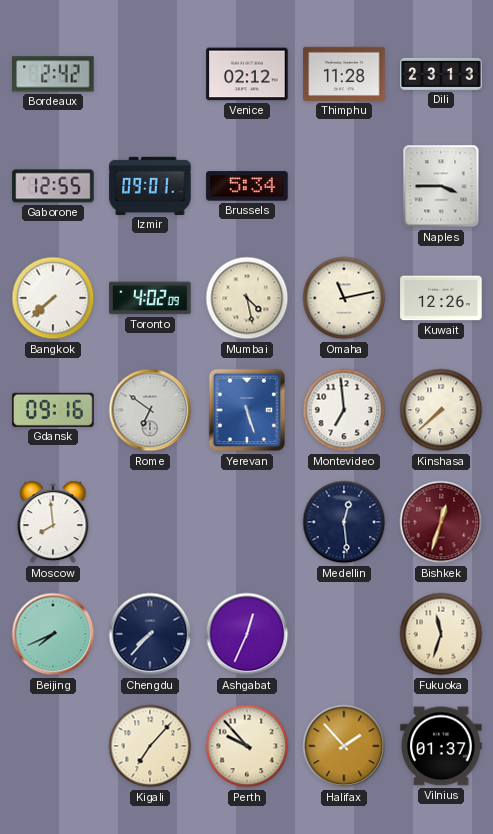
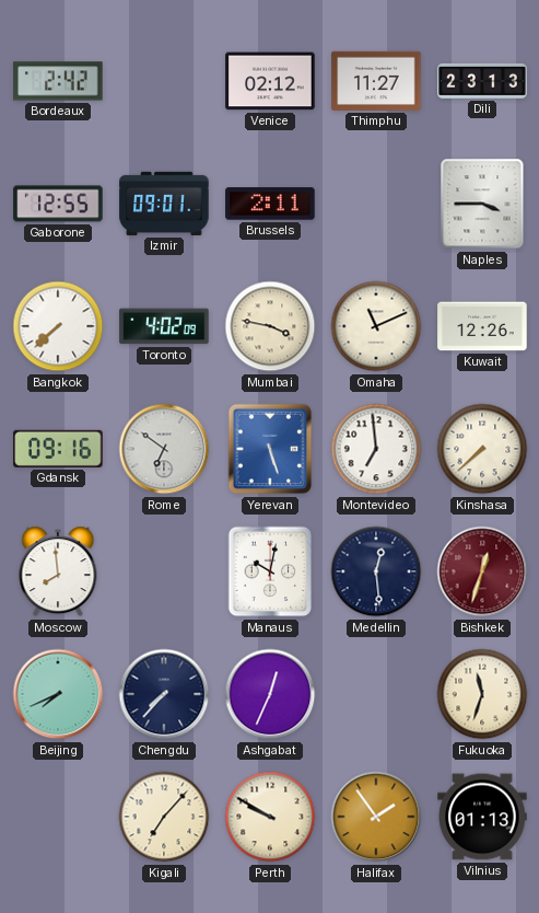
Thimphu: 11:28 -> 11:27 (376, 81)
Brussels: 5:34 -> 2:11 (270, 204)
Mumbai: 4:28 -> 3:47 (270, 326)
Omaha: 11:13 -> 11:11 (376, 326)
Manaus: none -> 10:02 (270, 571)
Perth: 9:53 -> 9:50 (270, 817)
Halifax: 1:53 -> 1:54 (376, 817)
Vilnius: 01:37 -> 01:13 (482, 817)
